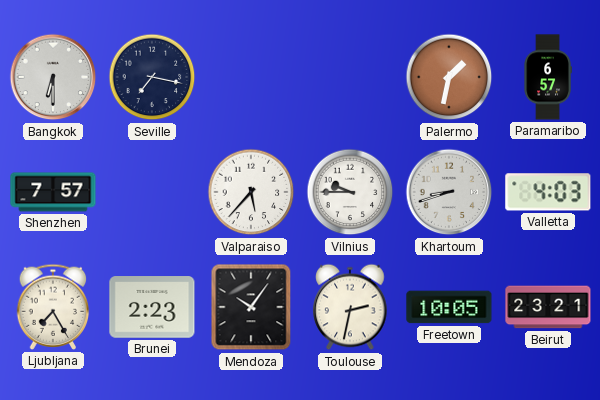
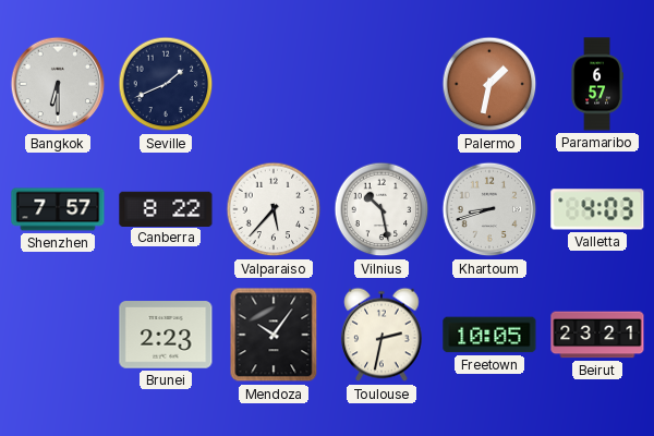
Seville: 7:17 -> 1:41 (166, 84)
Canberra: none -> 8:22 (166, 208)
Vilnius: 9:45 -> 10:28 (381, 209)
Ljubljana: 7:25 -> none (53, 307)
